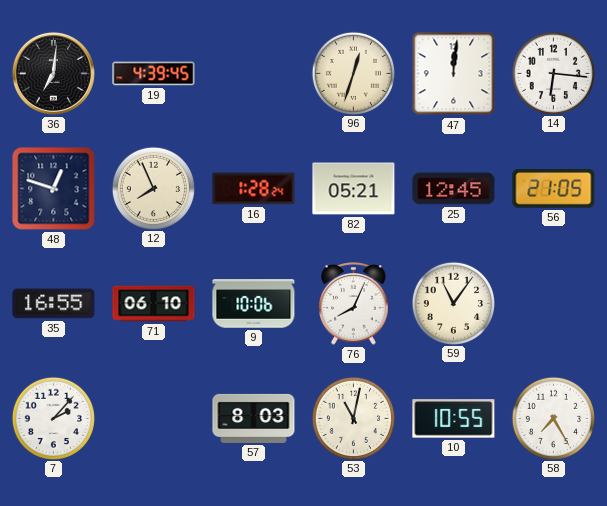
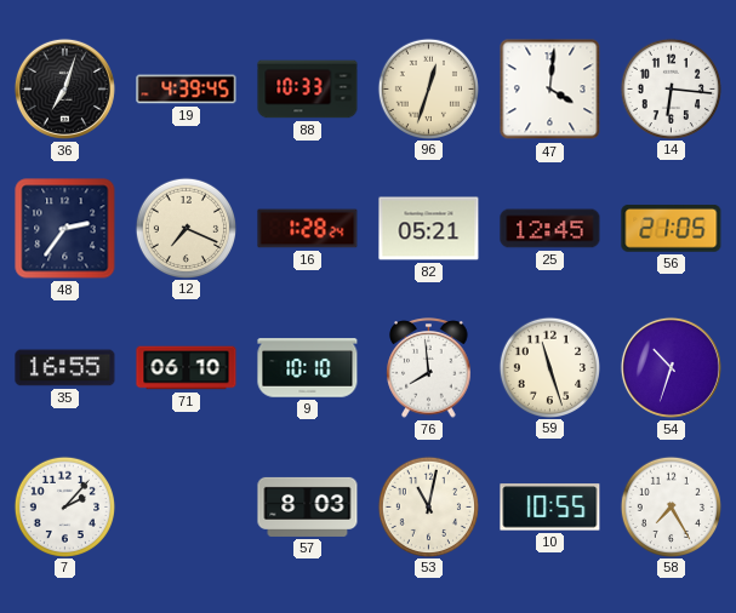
36: 7:01 -> 7:03 (64, 88)
88: none -> 10:33 (308, 90)
47: 12:01 -> 4:01 (550, 90)
48: 12:48 -> 2:36 (65, 229)
12: 7:56 -> 7:19 (186, 228)
9: 10:06 -> 10:10 (308, 368)
76: 8:04 -> 7:59 (429, 368)
59: 11:06 -> 11:27 (549, 367)
54: none -> 10:33 (671, 367)
